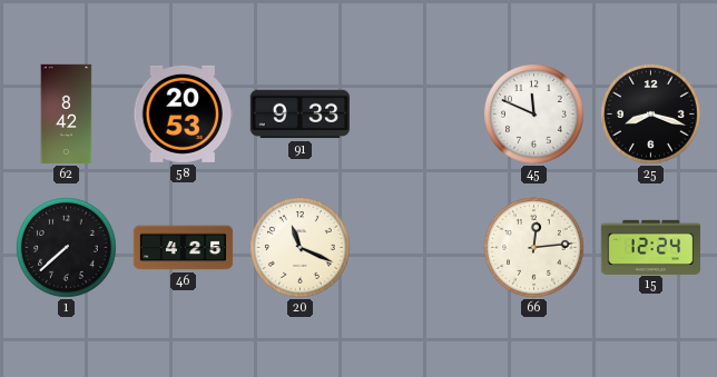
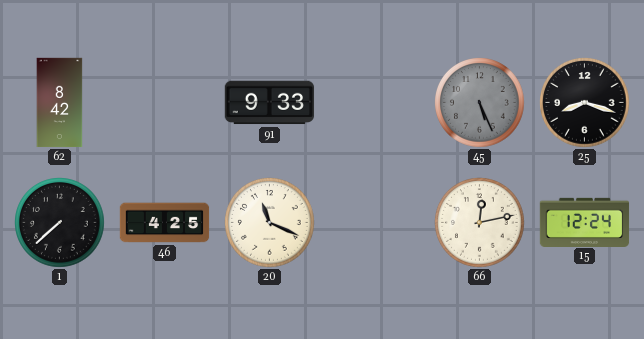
58: 20:53 -> none (184, 113)
45: 11:49 -> 5:26 (480, 103)
45 dial: white -> grey (480, 103)
66: 12:14 -> 12:13 (480, 223)
